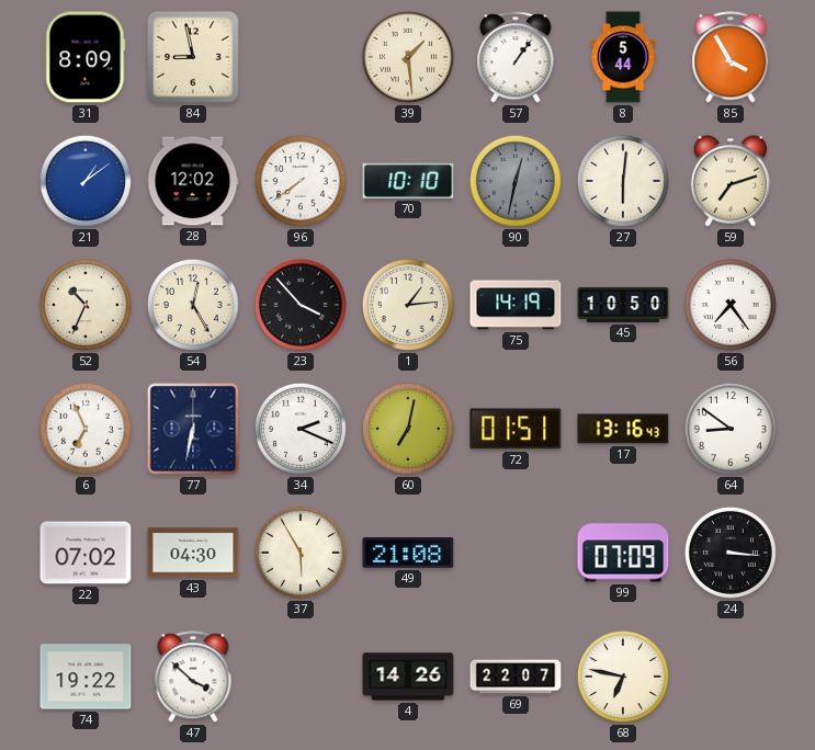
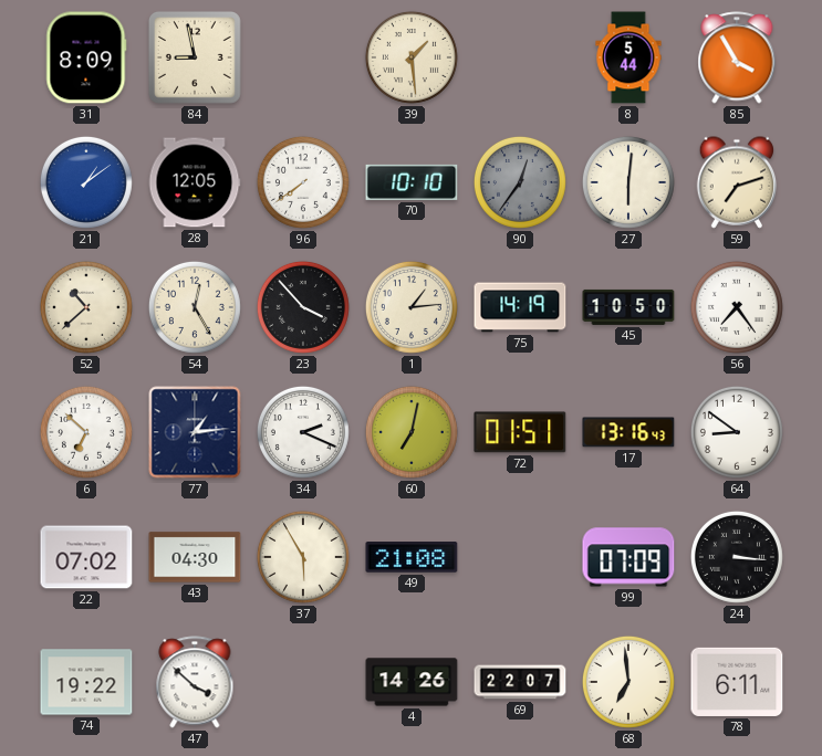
57: 1:06 -> none (516, 57)
28: 12:02 -> 12:05 (195, 182)
90: 12:32 -> 12:36 (520, 182)
52: 10:34 -> 10:38 (86, 307)
6: 6:56 -> 6:52 (86, 432)
77: 6:32 -> 1:14 (195, 432)
68: 6:47 -> 6:59 (628, 682)
78: none -> 6:11 (737, 682)
